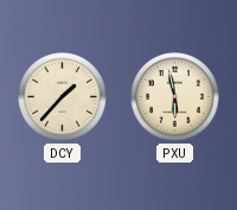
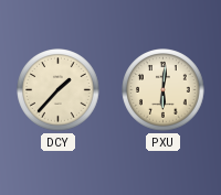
PXU: 5:58 -> 6:01 (164, 90)
